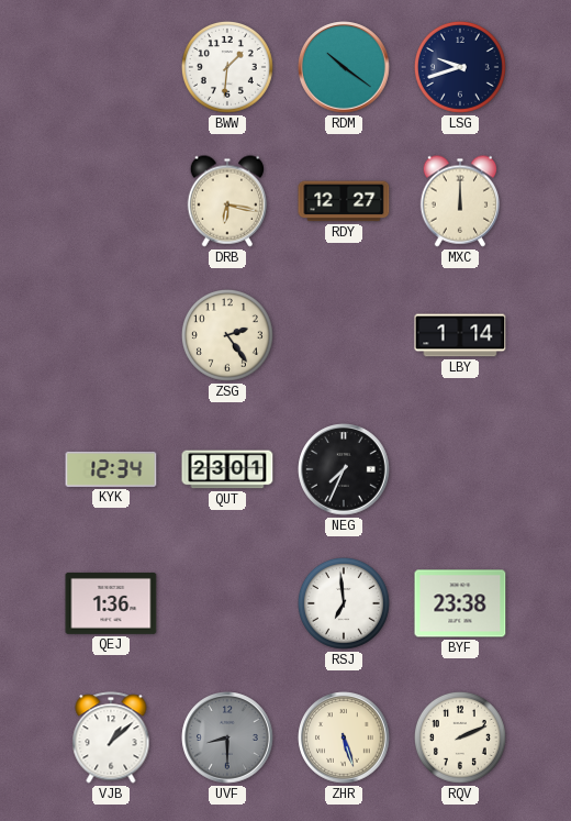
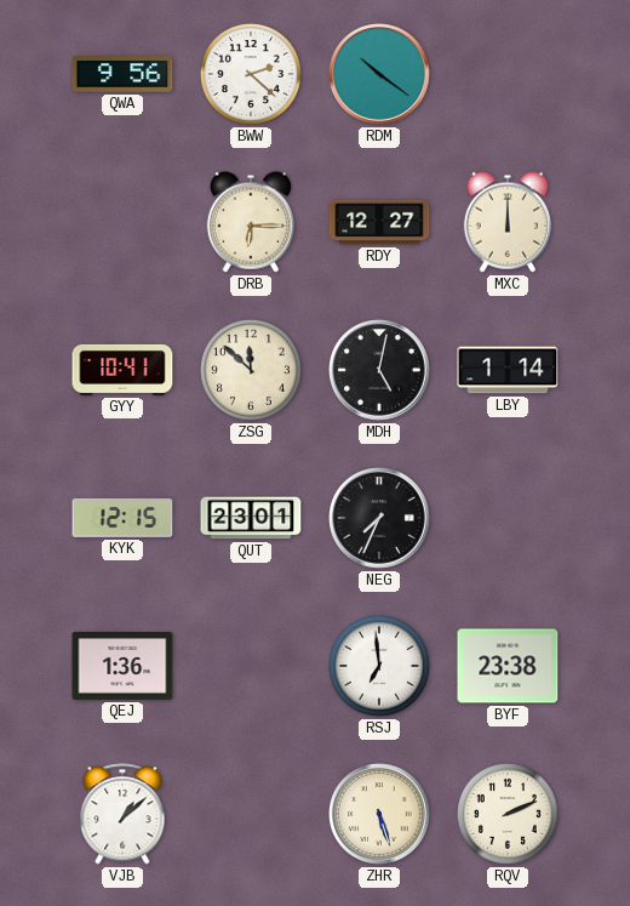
QWA: none -> 9:56 (122, 74)
BWW: 1:31 -> 2:22 (251, 74)
LSG: 9:42 -> none (460, 67)
DRB: 6:17 -> 6:15 (251, 222)
GYY: none -> 10:41 (122, 370)
ZSG: 2:24 -> 11:52 (251, 370)
MDH: none -> 5:02 (379, 370)
KYK: 12:34 -> 12:15 (122, 518)
UVF: 8:30 -> none (227, 737)
